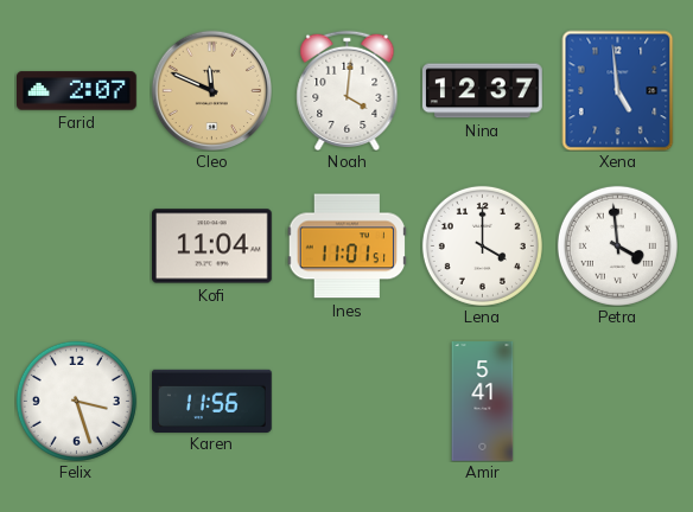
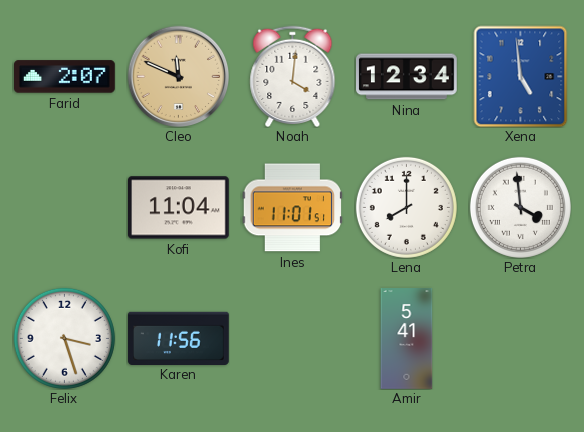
Nina: 12:37 -> 12:34 (407, 77)
Lena: 4:00 -> 8:00 (406, 207)
